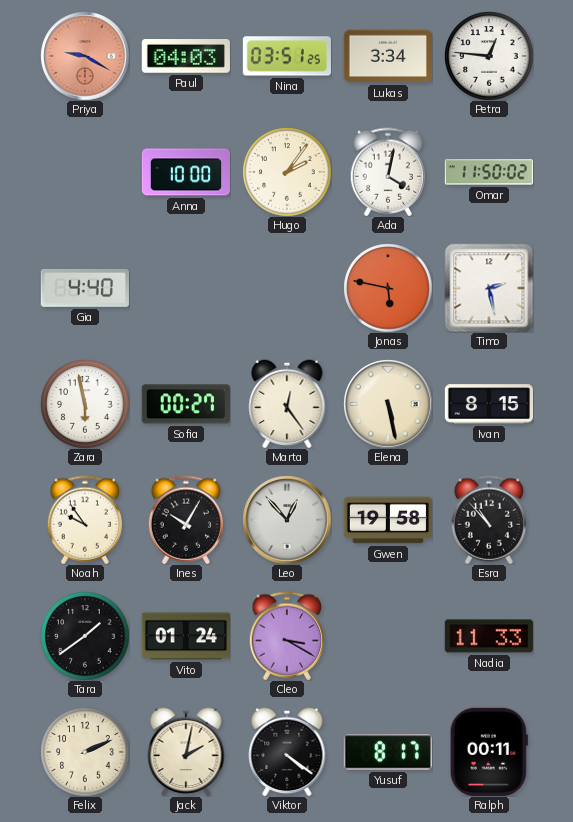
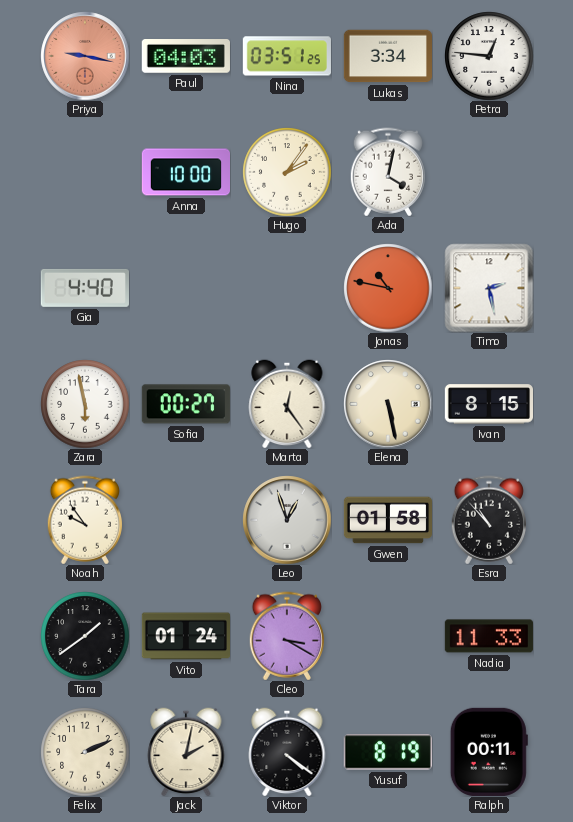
Priya: 9:20 -> 9:17 (85, 56)
Omar: 11:50 -> none (489, 172)
Jonas: 5:47 -> 10:47 (388, 288)
Ines: 10:05 -> none (185, 520)
Leo: 12:53 -> 12:57 (287, 520)
Gwen: 19:58 -> 01:58 (387, 520)
Yusuf: 8:17 -> 8:19 (388, 752)
